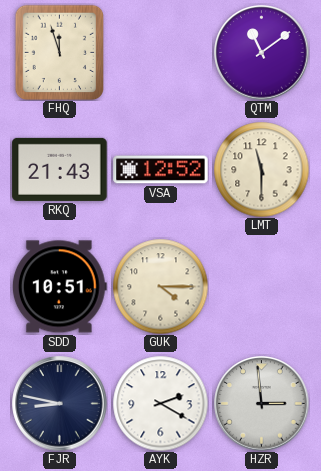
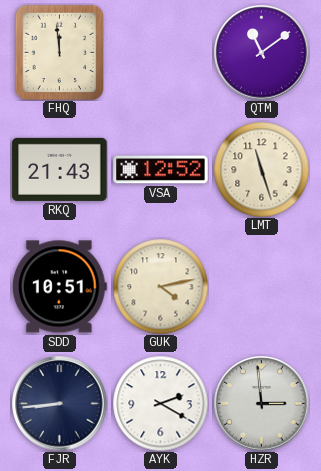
FHQ: 11:57 -> 11:59 (59, 52)
LMT: 11:30 -> 11:27 (261, 169)
GUK: 4:15 -> 4:13 (160, 286)
FJR: 8:47 -> 8:44 (60, 404)
